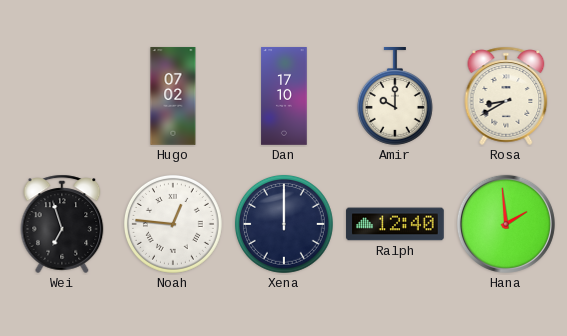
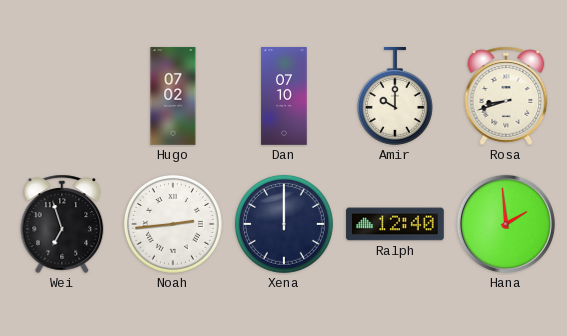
Dan: 17:10 -> 07:10 (284, 96)
Rosa: 8:40 -> 8:42 (506, 96)
Noah: 12:46 -> 2:44 (173, 224)
